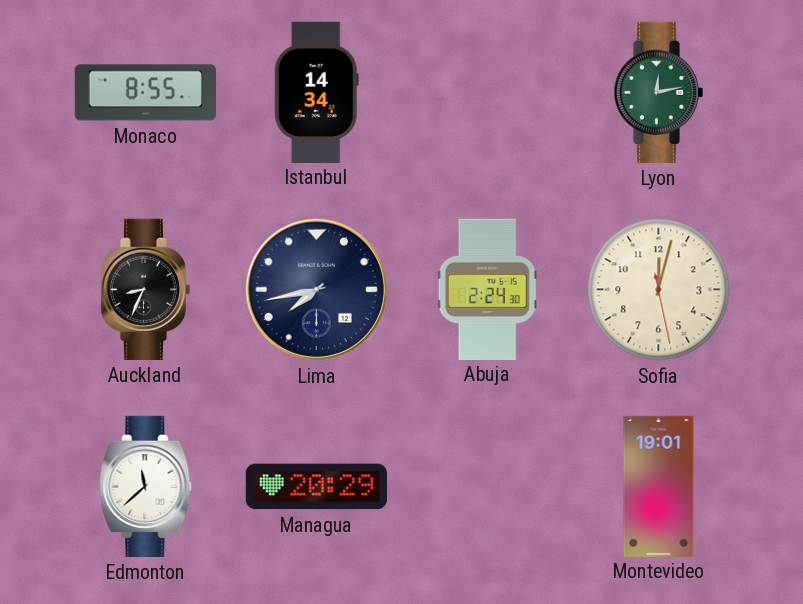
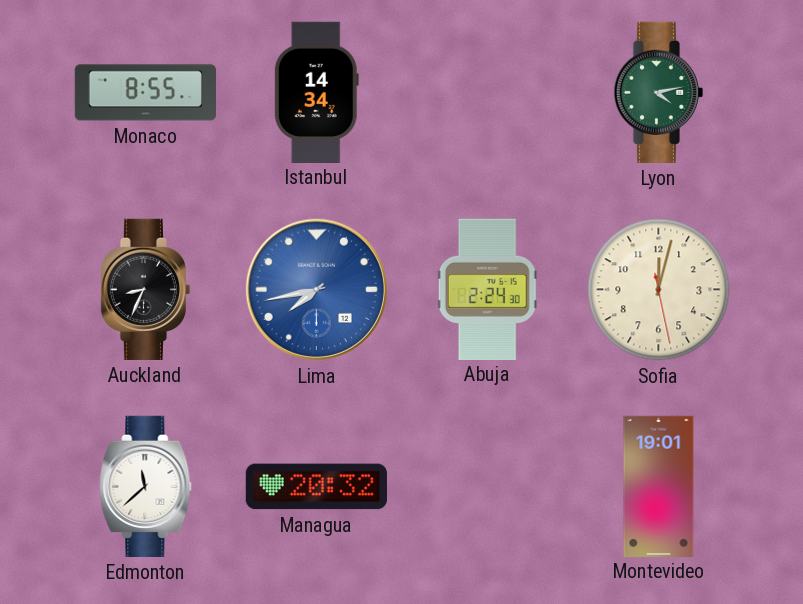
Lyon: 12:13 -> 4:13 (658, 92)
Lima dial: navy -> blue (316, 289)
Managua: 20:29 -> 20:32 (316, 487)
